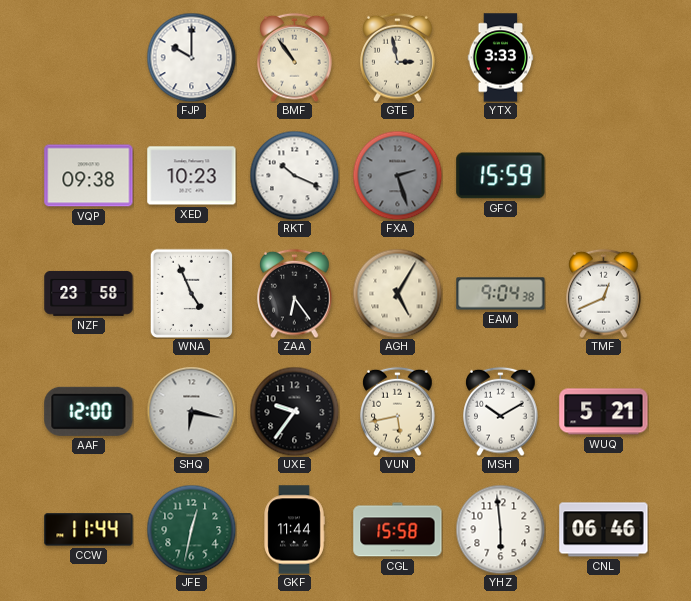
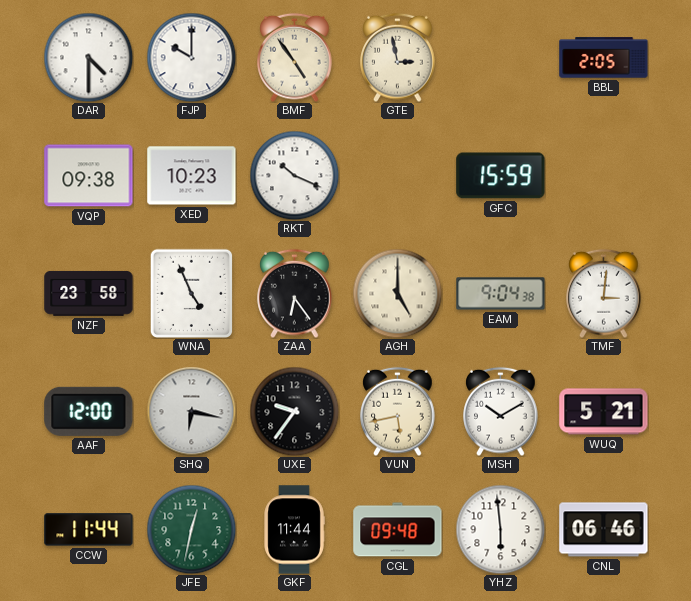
DAR: none -> 4:30 (88, 57)
BMF: 10:54 -> 4:54 (295, 57)
YTX: 3:33 -> none (501, 58)
BBL: none -> 2:05 (604, 58)
FXA: 2:27 -> none (397, 175)
AGH: 5:05 -> 5:00 (397, 293)
TMF: 12:41 -> 3:01 (604, 293)
CGL: 15:58 -> 09:48 (398, 530)
